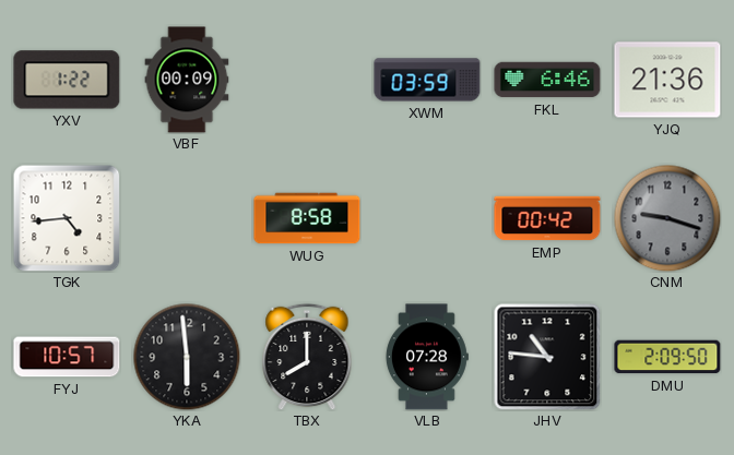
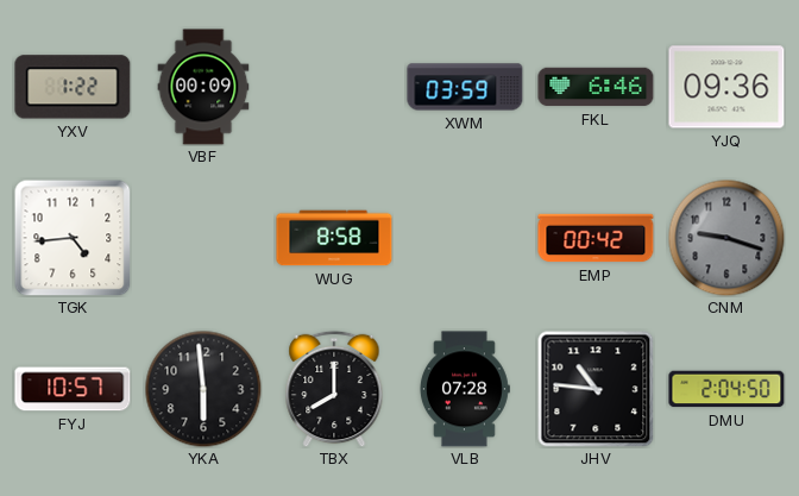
YJQ: 21:36 -> 09:36 (726, 87)
DMU: 2:09 -> 2:04 (726, 389)
